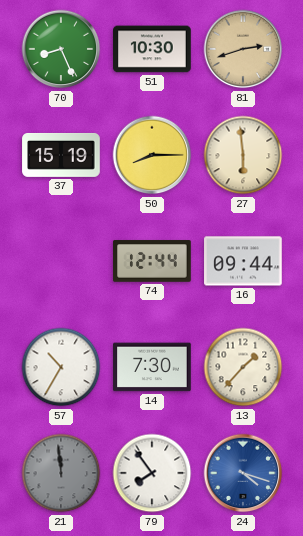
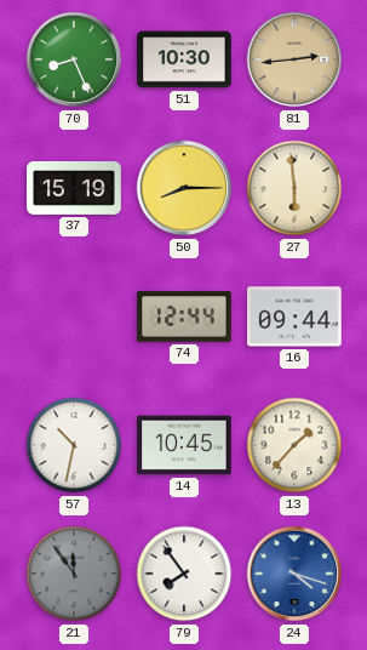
81: 2:42 -> 2:44 (294, 59)
57: 10:35 -> 10:32 (74, 445)
14: 7:30 -> 10:45 (184, 445)
21: 11:59 -> 11:54 (74, 574)
